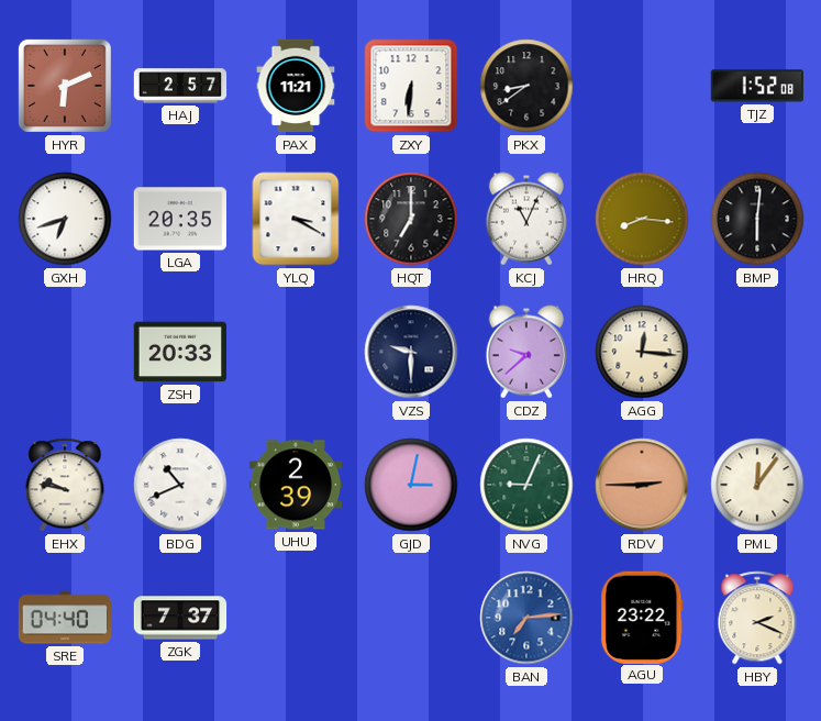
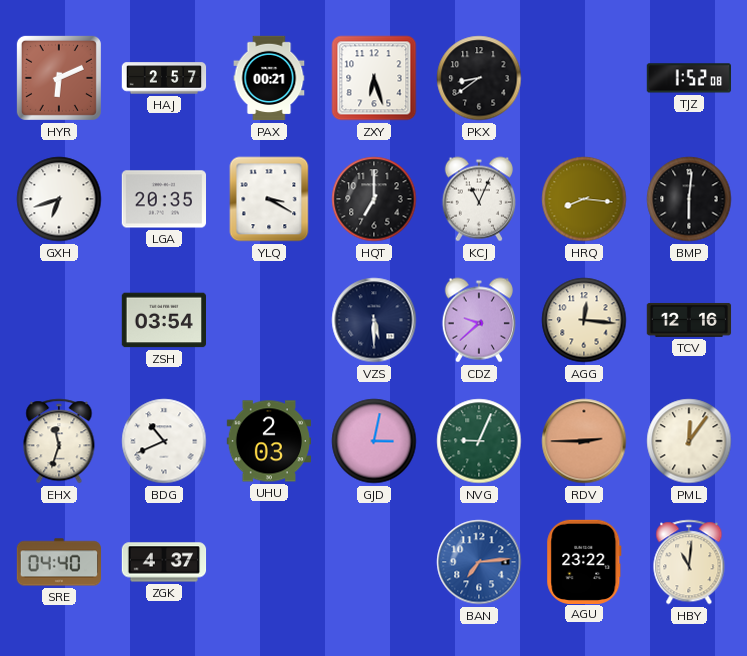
PAX: 11:21 -> 00:21 (269, 78)
ZXY: 6:31 -> 6:27 (374, 78)
ZSH: 20:33 -> 03:54 (163, 320)
VZS: 9:30 -> 5:30 (374, 320)
TCV: none -> 12:16 (689, 320)
EHX: 9:47 -> 11:33 (59, 441)
UHU: 2:39 -> 2:03 (268, 441)
ZGK: 7:37 -> 4:37 (164, 562)
HBY: 2:19 -> 11:01 (689, 562)
